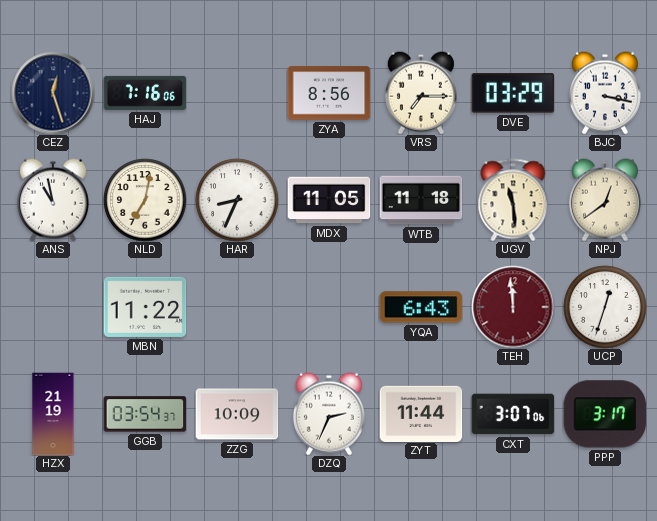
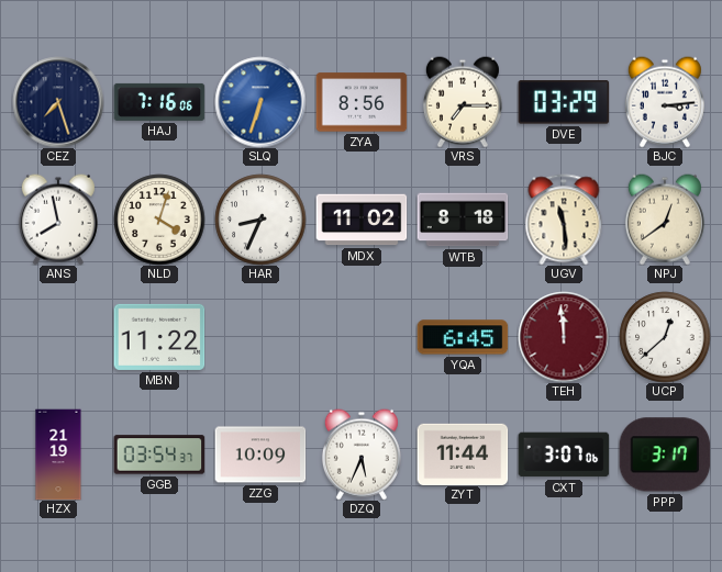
CEZ: 12:27 -> 7:27 (58, 102)
SLQ: none -> 6:33 (260, 102)
BJC: 3:17 -> 3:14 (665, 102)
ANS: 10:58 -> 7:58 (58, 220)
NLD: 7:02 -> 4:03 (159, 220)
MDX: 11:05 -> 11:02 (362, 220)
WTB: 11:18 -> 8:18 (463, 220)
YQA: 6:43 -> 6:45 (463, 337)
UCP: 12:33 -> 12:38 (665, 337)
DZQ: 2:34 -> 5:34 (362, 455)
